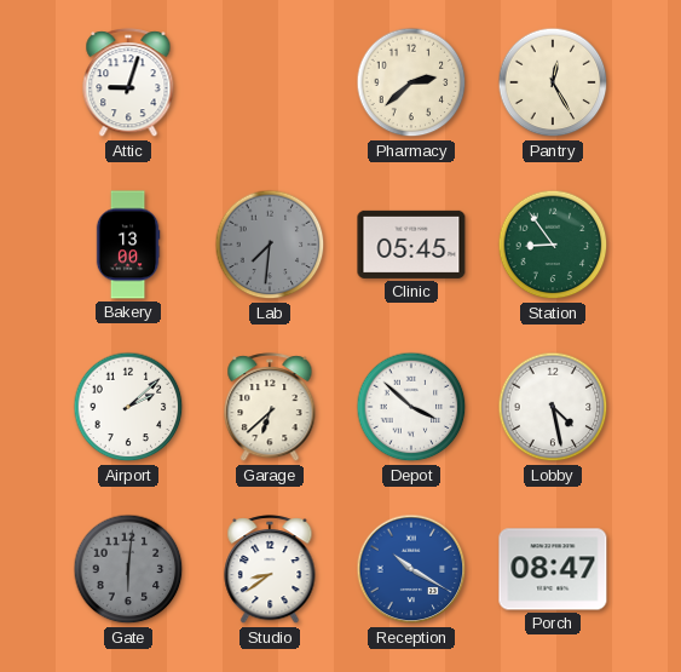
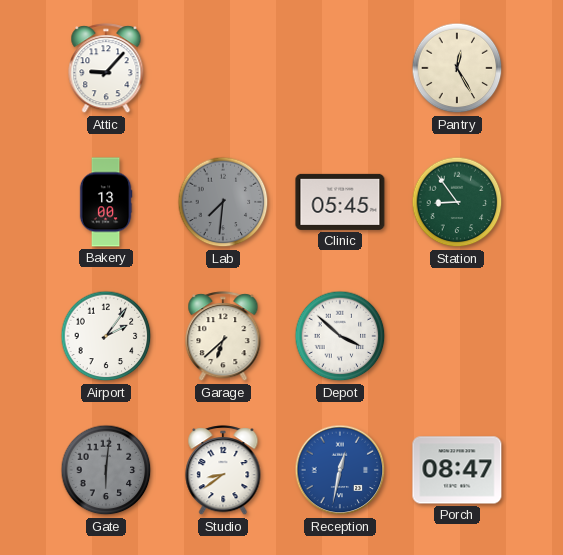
Attic: 9:03 -> 9:07 (106, 69)
Pharmacy: 2:38 -> none (411, 82)
Airport: 2:08 -> 2:06 (106, 336)
Lobby: 4:28 -> none (553, 407)
Reception: 10:20 -> 12:32 (340, 470)
